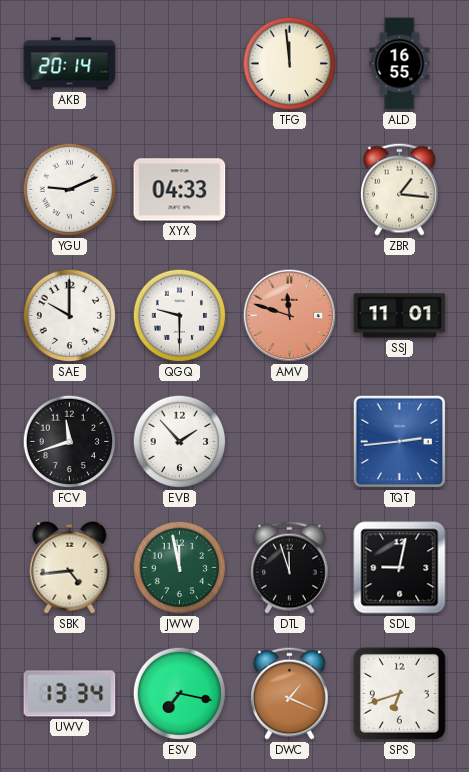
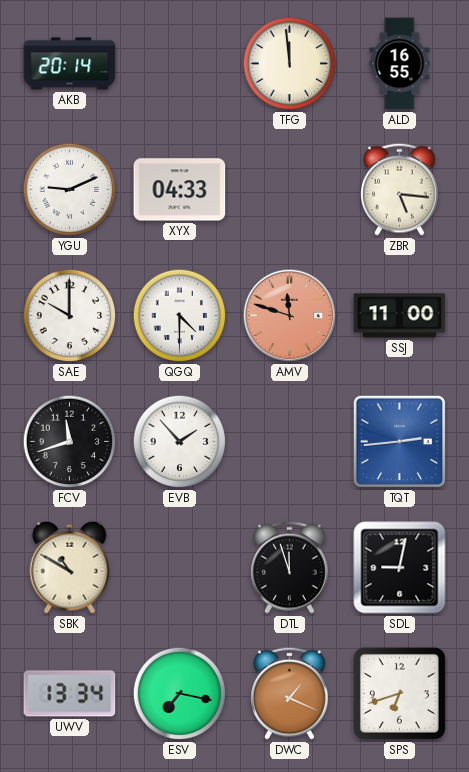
ZBR: 1:16 -> 5:16 (400, 189)
QGQ: 9:30 -> 4:30 (180, 316)
SSJ: 11:01 -> 11:00 (400, 316)
SBK: 4:44 -> 10:50 (70, 567)
JWW: 11:58 -> none (180, 568)
